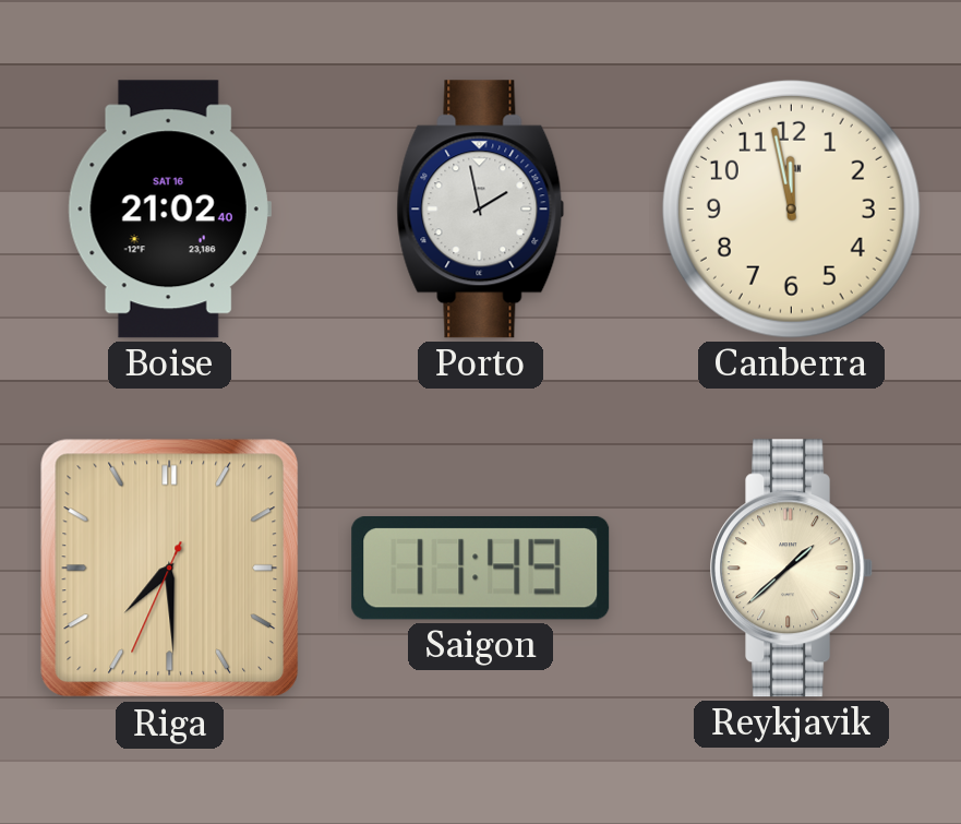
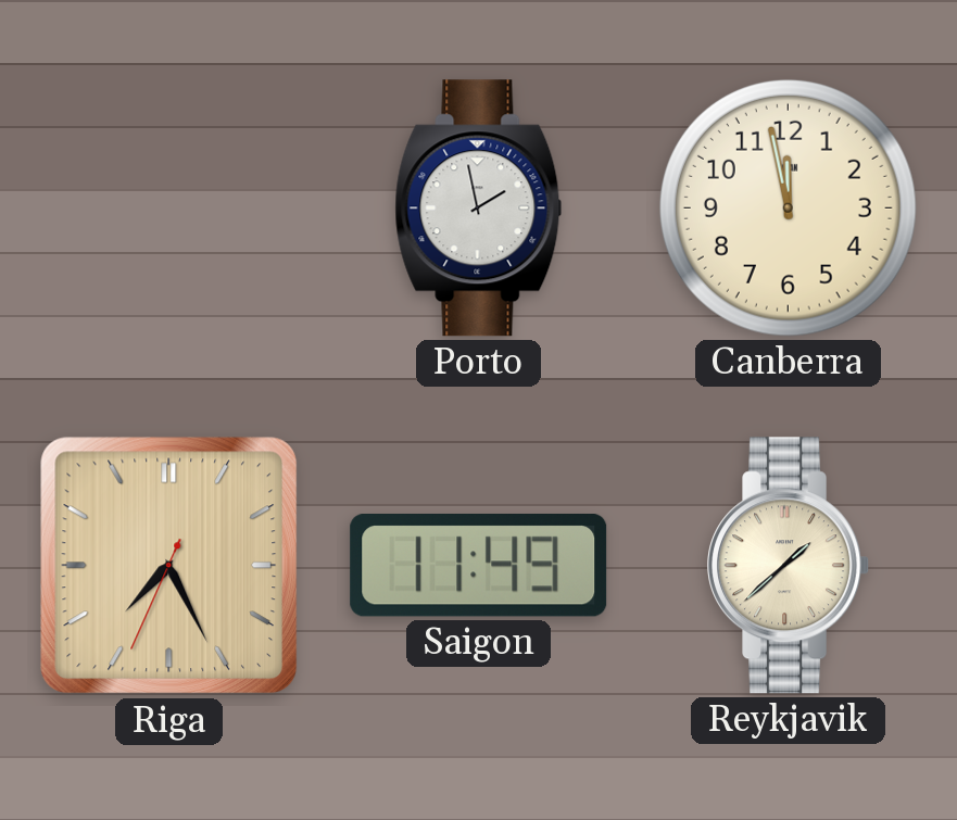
Boise: 21:02 -> none (169, 210)
Riga: 7:29 -> 7:25 (169, 566)
